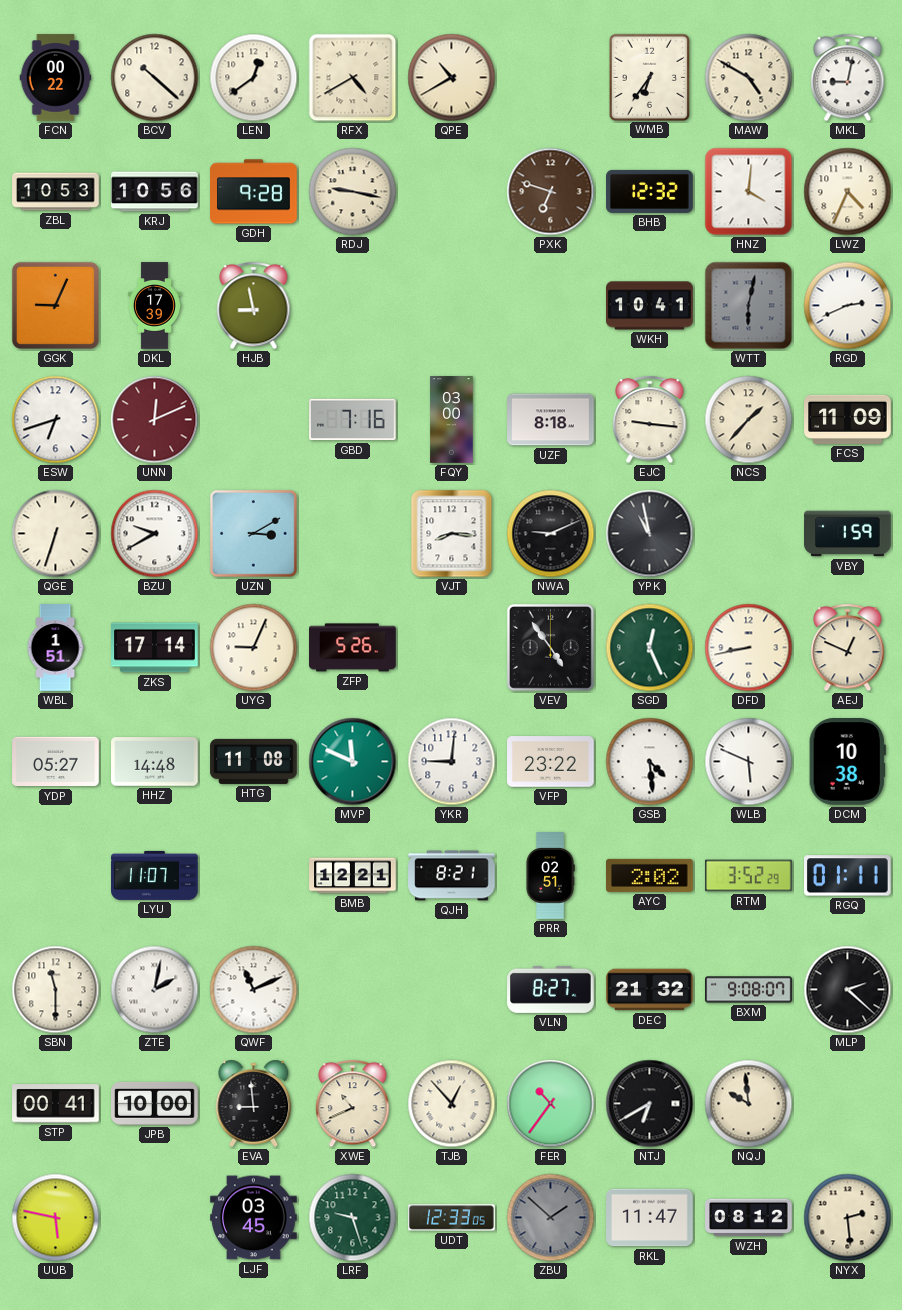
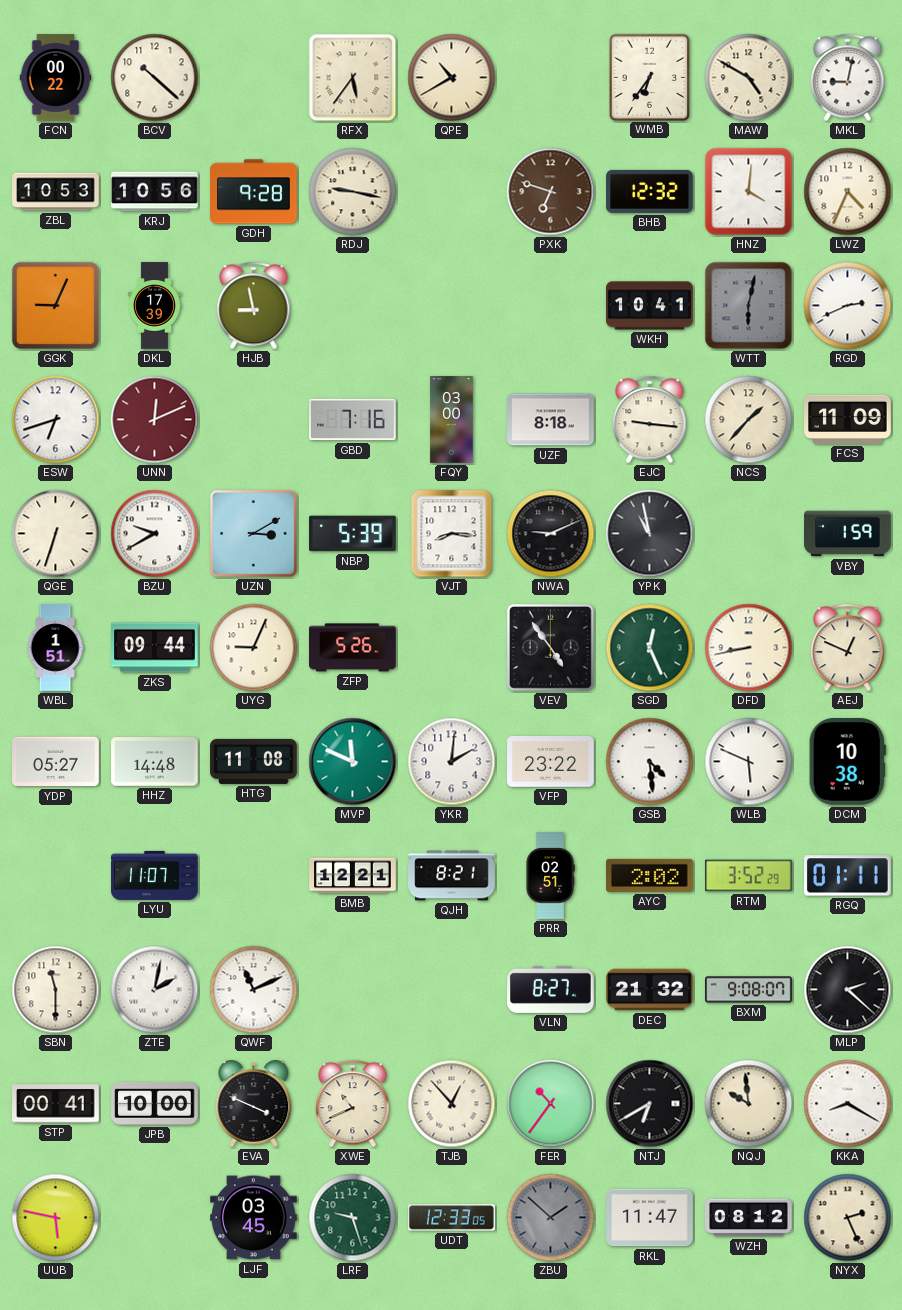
LEN: 12:39 -> none (254, 78)
RFX: 4:40 -> 5:36 (353, 78)
NBP: none -> 5:39 (353, 534)
ZKS: 17:14 -> 09:44 (155, 648)
YKR: 9:01 -> 2:01 (452, 762)
EVA: 8:59 -> 3:49 (254, 1103)
KKA: none -> 8:20 (848, 1104)
NYX: 2:29 -> 2:26 (848, 1218)
